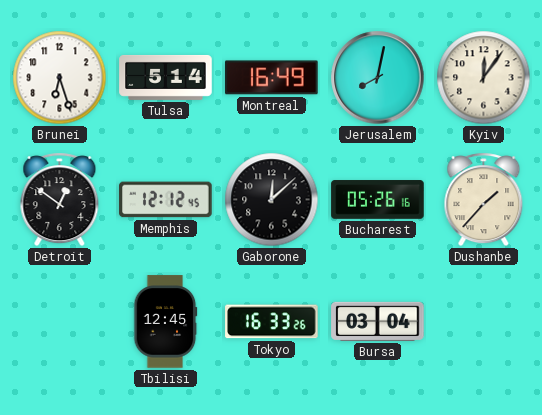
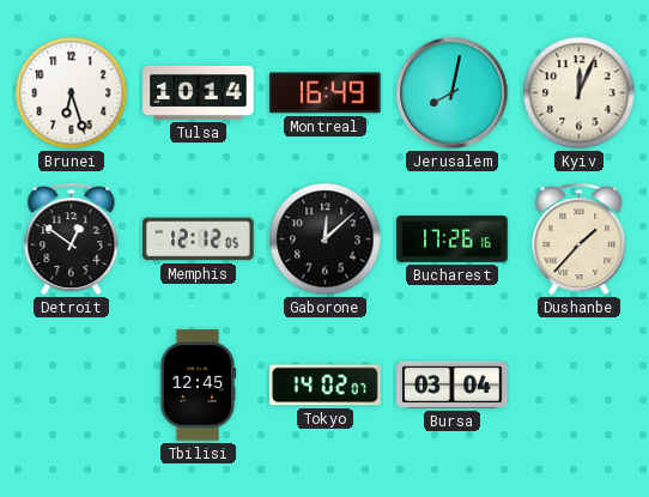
Tulsa: 5:14 -> 10:14 (199, 92)
Kyiv: 12:06 -> 12:04 (580, 93)
Memphis: 12:12:45 -> 12:12:05 (199, 240)
Bucharest: 05:26 -> 17:26 (453, 240)
Tokyo: 16:33 -> 14:02 (326, 386)
